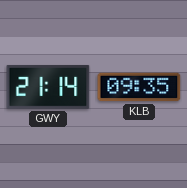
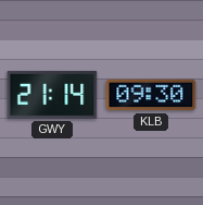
KLB: 09:35 -> 09:30 (151, 95)
